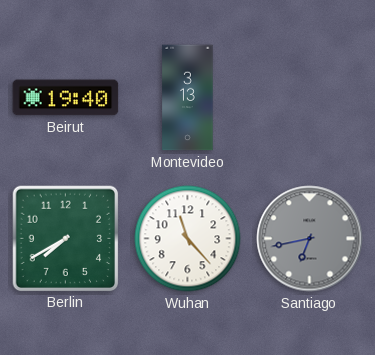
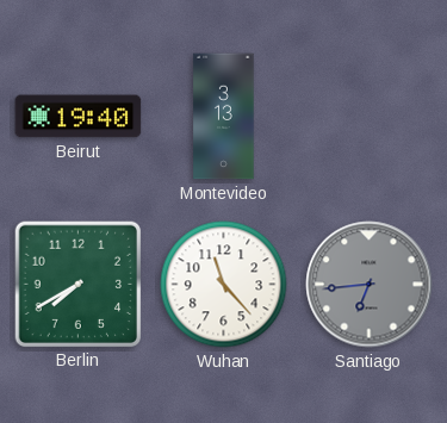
Santiago: 6:43 -> 6:44 (370, 285)
